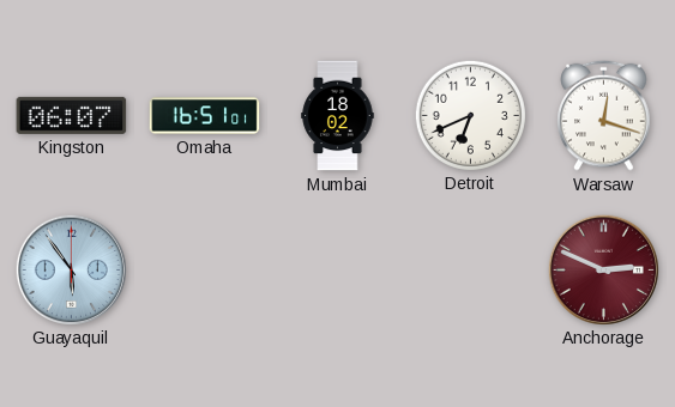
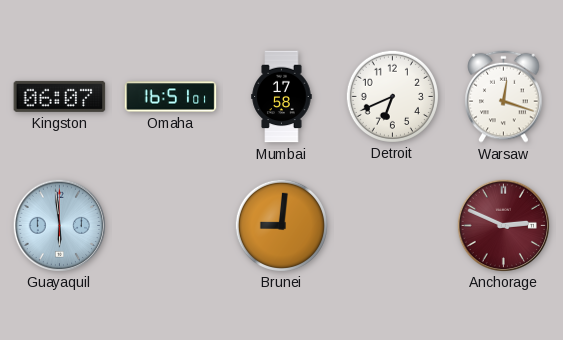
Mumbai: 18:02 -> 17:58 (282, 97)
Guayaquil: 5:54 -> 5:59 (59, 225)
Brunei: none -> 9:01 (281, 225)
